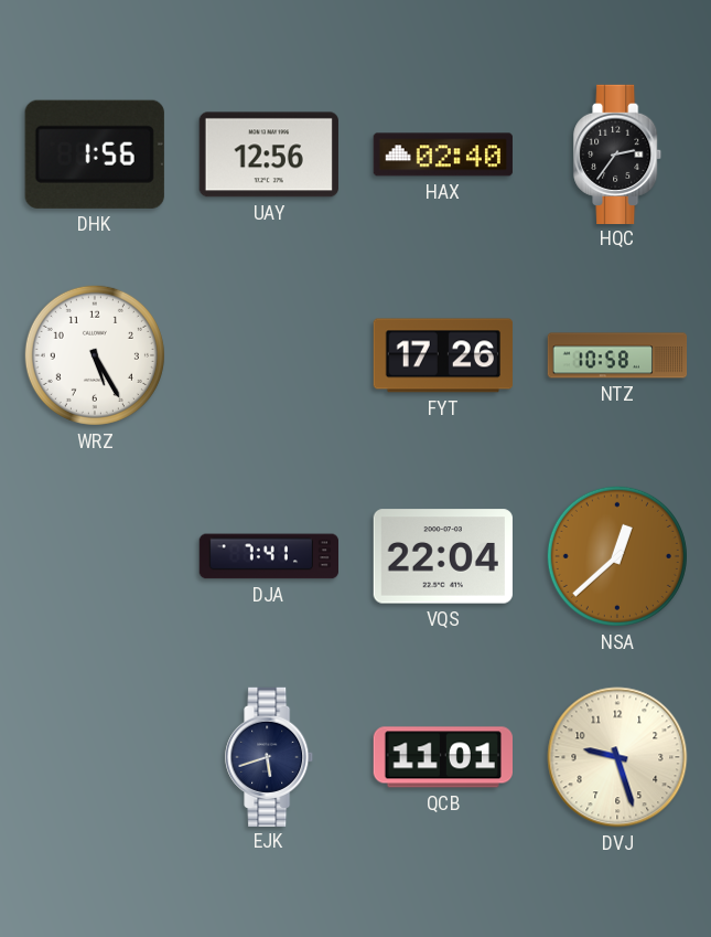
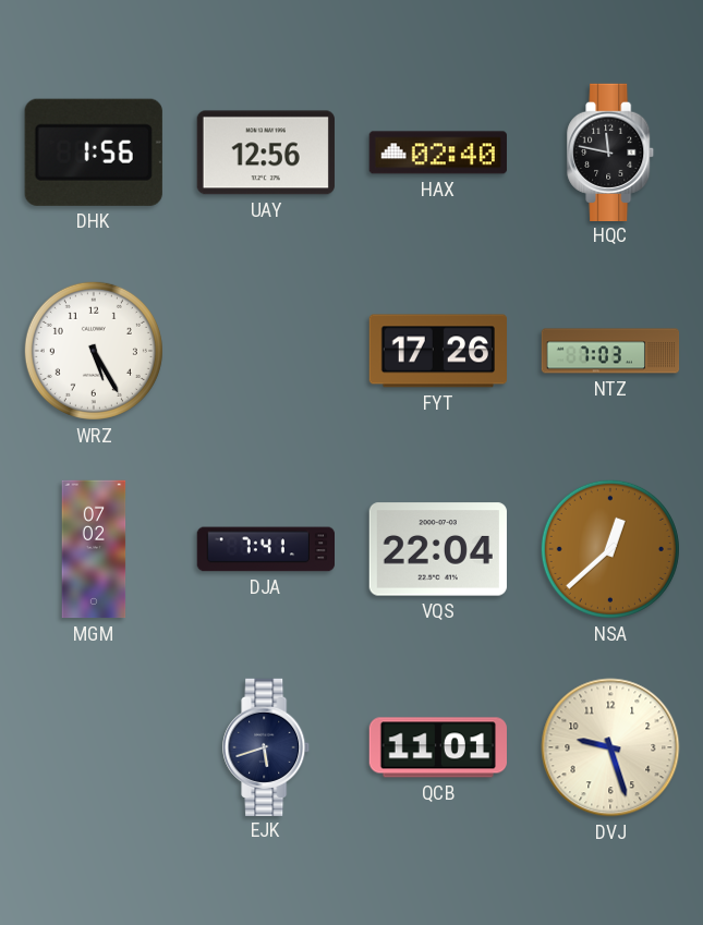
HQC: 2:36 -> 11:47 (611, 151)
NTZ: 10:58 -> 7:03 (610, 351)
MGM: none -> 07:02 (94, 549)
